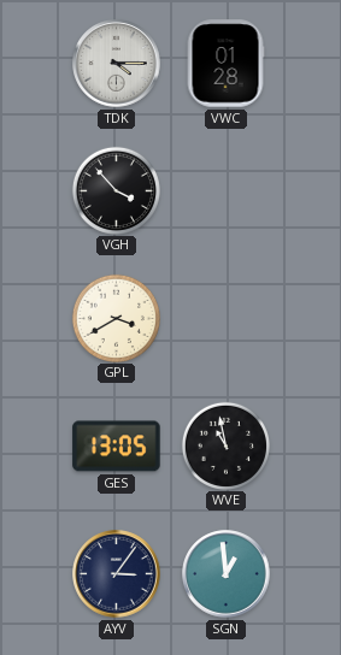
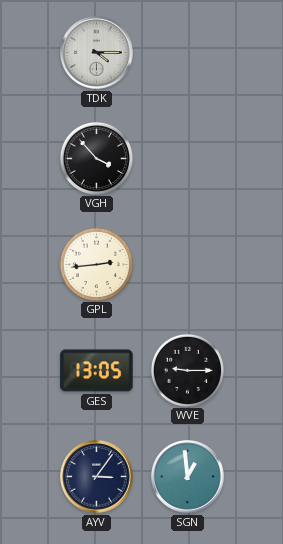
VWC: 01:28 -> none (225, 64)
GPL: 3:40 -> 2:44 (96, 264)
WVE: 10:58 -> 9:15 (187, 370)
